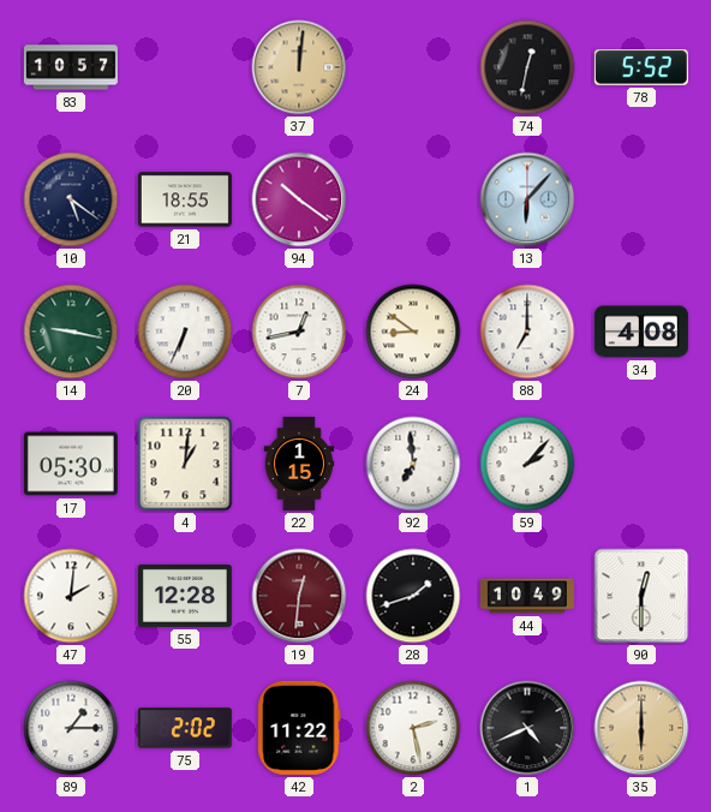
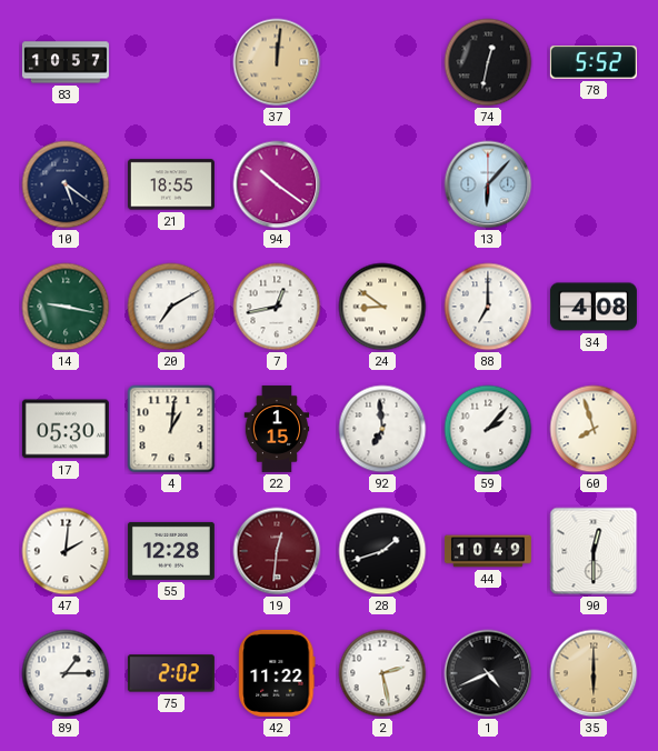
20: 6:34 -> 7:10 (171, 307)
60: none -> 7:57 (594, 429)
